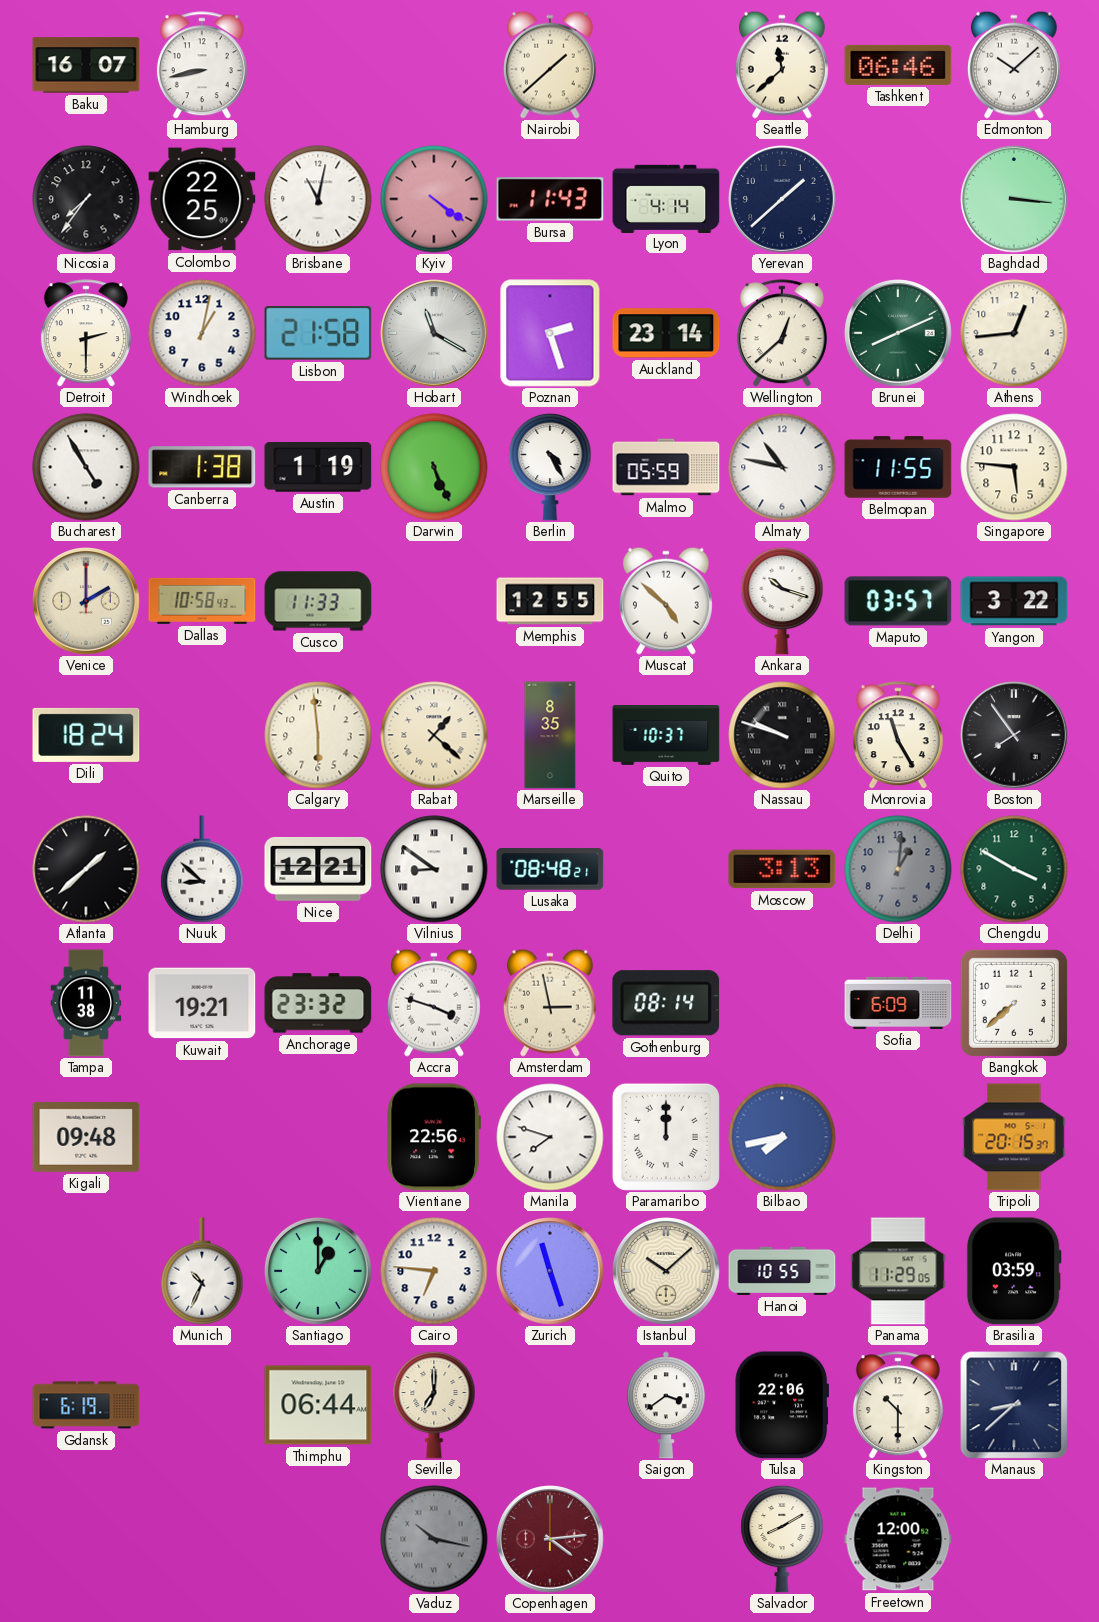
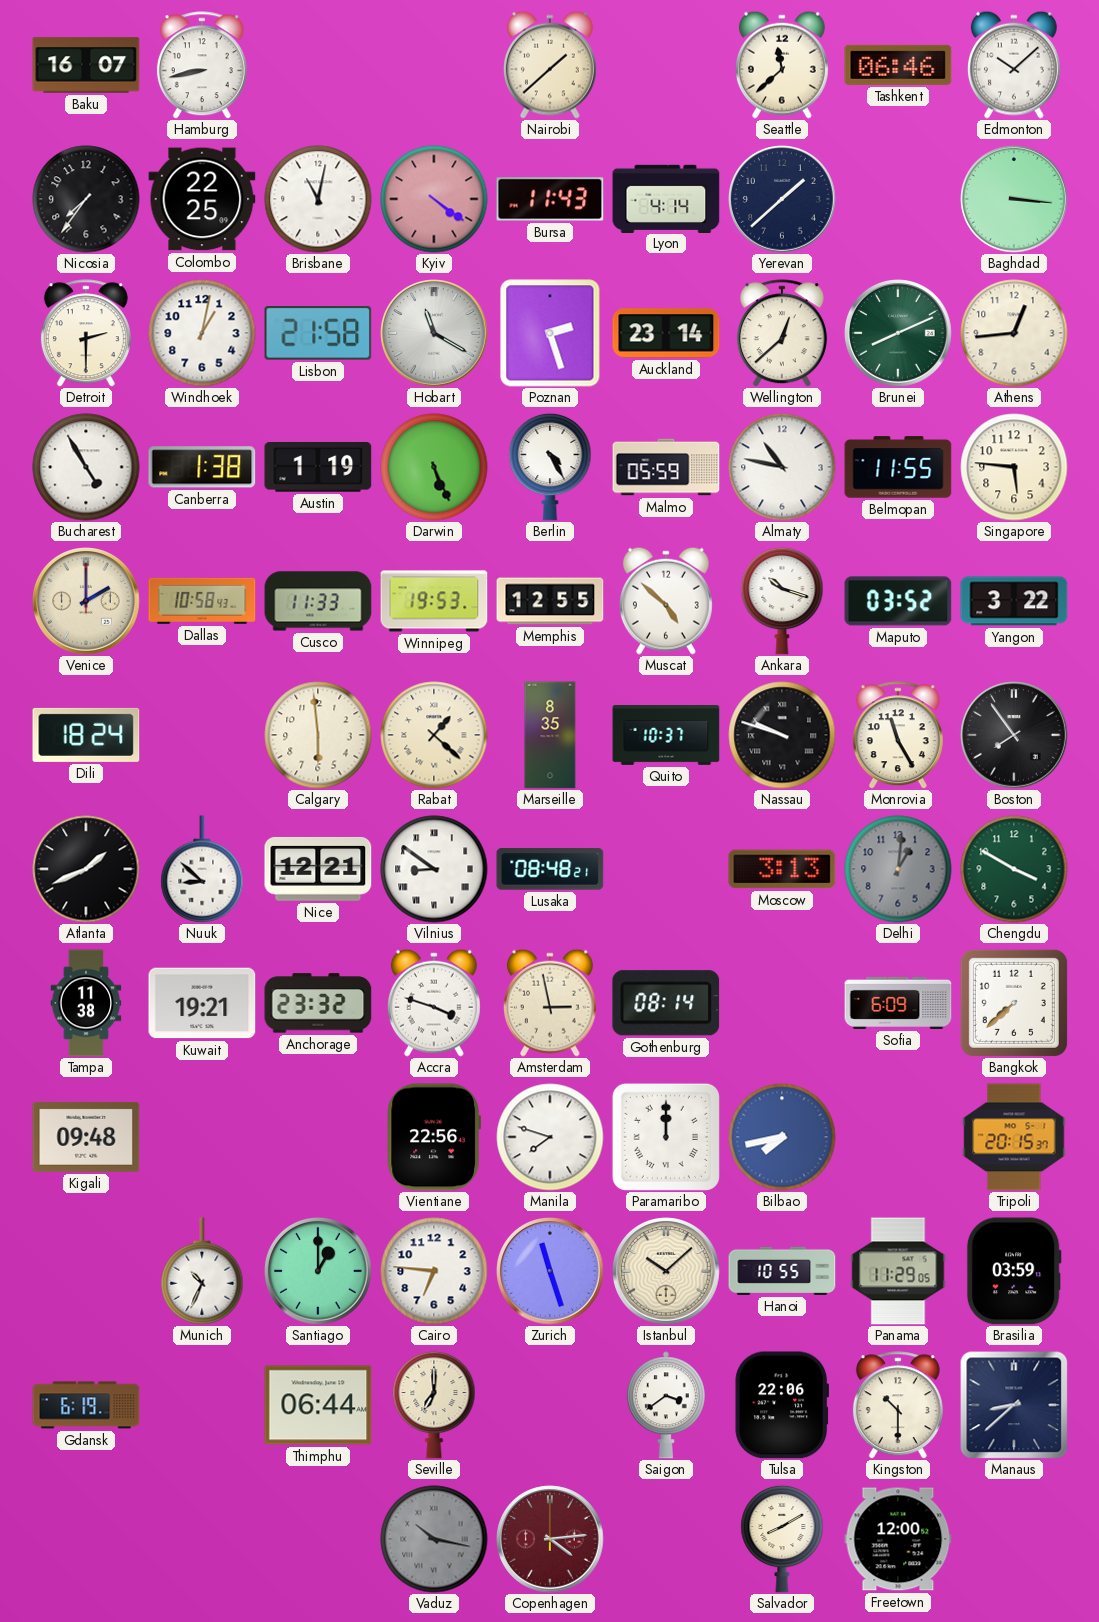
Winnipeg: none -> 19:53 (434, 601)
Maputo: 03:57 -> 03:52 (898, 601)
Atlanta: 1:38 -> 1:41 (86, 869)
